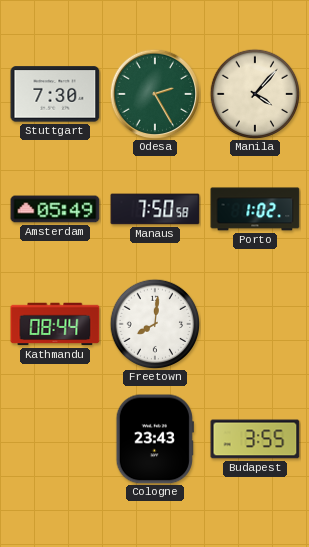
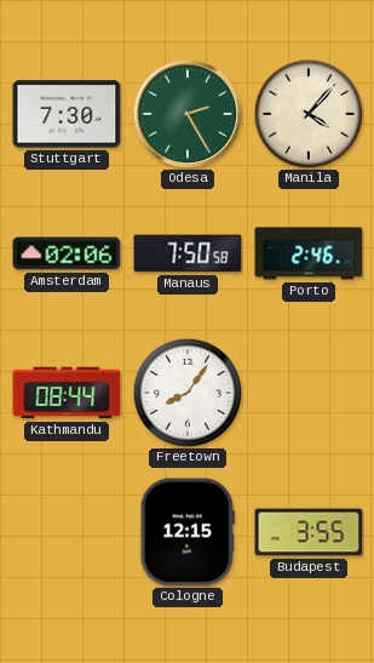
Amsterdam: 05:49 -> 02:06 (67, 253)
Porto: 1:02 -> 2:46 (309, 253)
Freetown: 8:01 -> 8:06 (188, 393)
Cologne: 23:43 -> 12:15 (188, 532)
